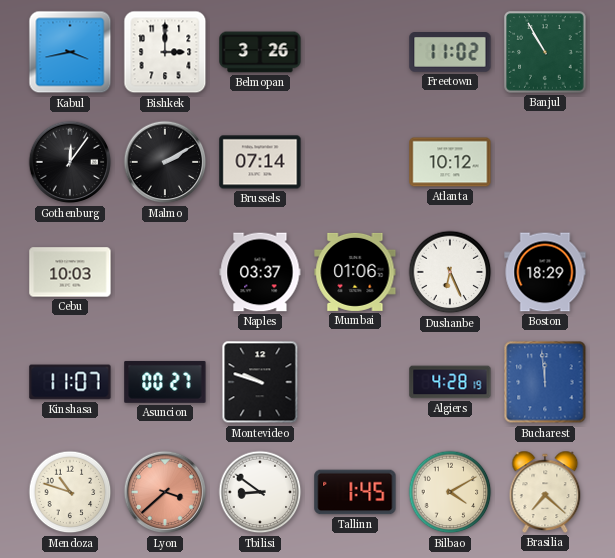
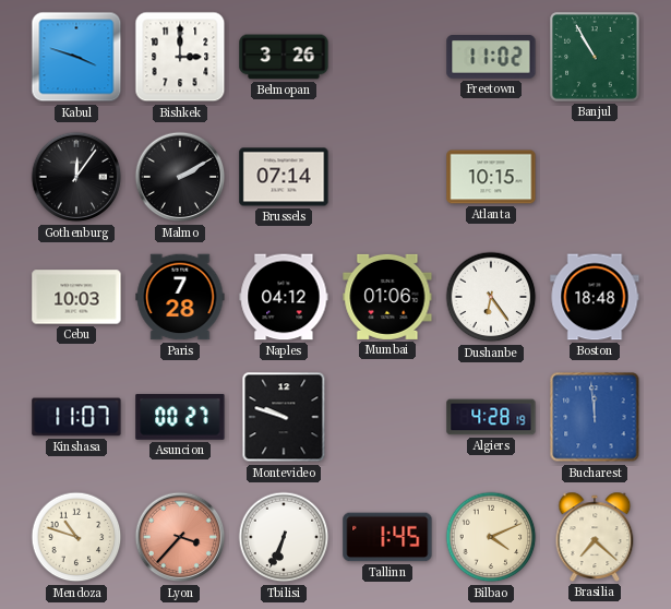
Kabul: 3:43 -> 3:48 (76, 57)
Atlanta: 10:12 -> 10:15 (491, 177)
Paris: none -> 7:28 (180, 297)
Naples: 03:37 -> 04:12 (284, 297)
Dushanbe: 6:26 -> 6:24 (491, 297)
Boston: 18:29 -> 18:48 (595, 297)
Lyon: 3:38 -> 3:37 (180, 537)
Tbilisi: 8:51 -> 6:34 (284, 537)
Bilbao: 4:10 -> 4:11 (491, 537)
